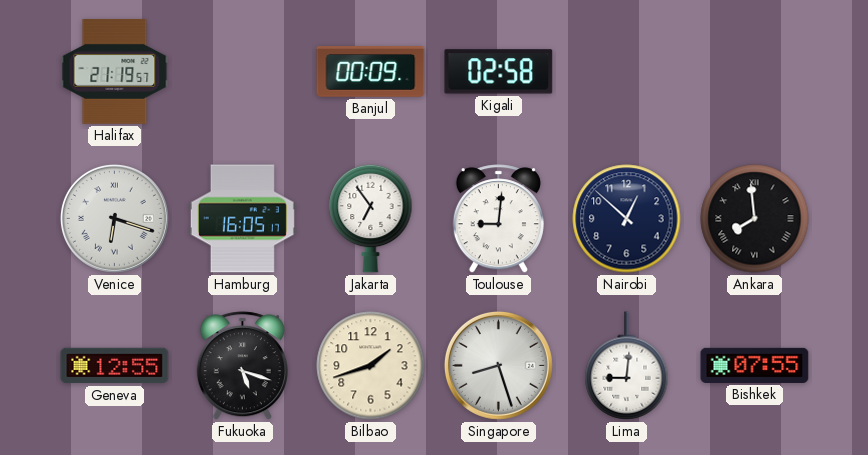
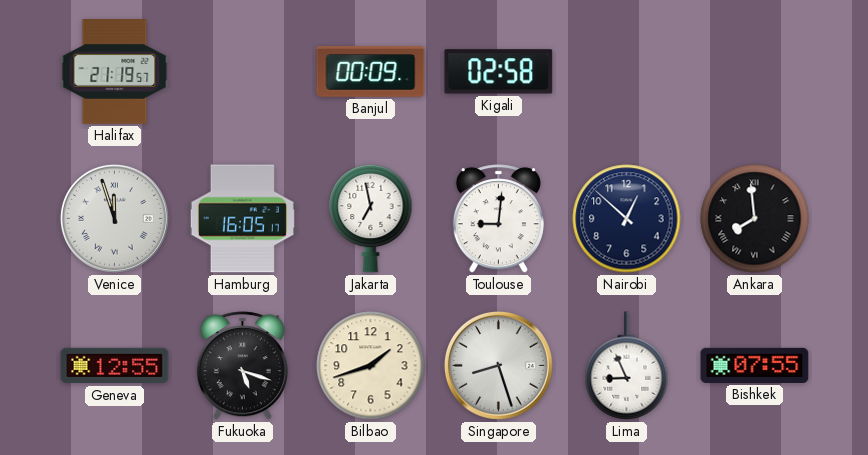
Venice: 6:18 -> 11:57 (114, 218)
Jakarta: 6:54 -> 6:58 (371, 218)
Lima: 9:01 -> 8:56 (627, 366)
